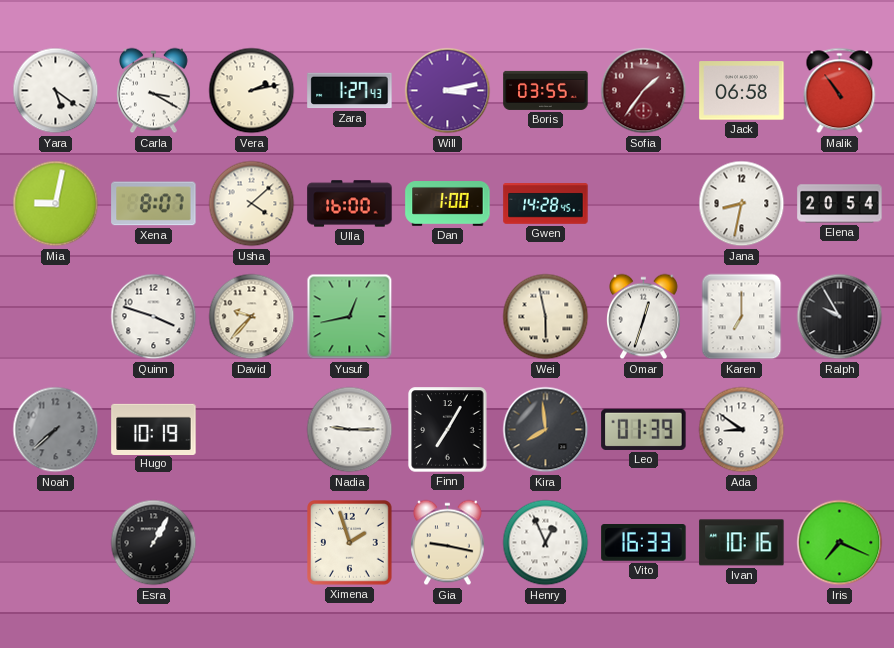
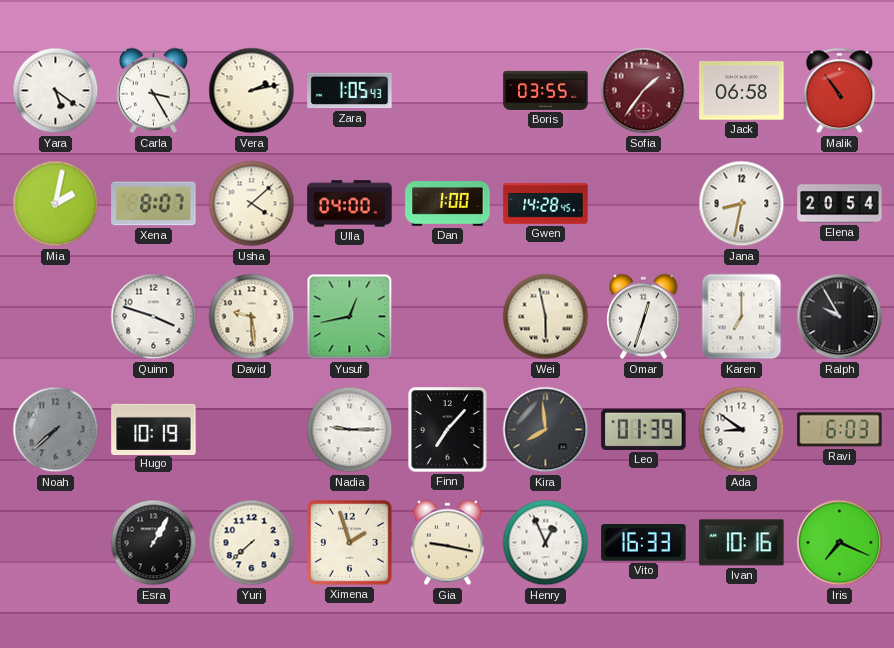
Carla: 3:20 -> 3:25 (154, 91)
Zara: 1:27 -> 1:05 (350, 91)
Will: 3:13 -> none (448, 91)
Mia: 9:02 -> 2:02 (56, 204)
Ulla: 16:00 -> 04:00 (350, 204)
David: 9:37 -> 9:29 (252, 317)
Finn: 7:05 -> 7:07 (448, 430)
Ravi: none -> 6:03 (840, 430)
Yuri: none -> 7:38 (252, 543)
